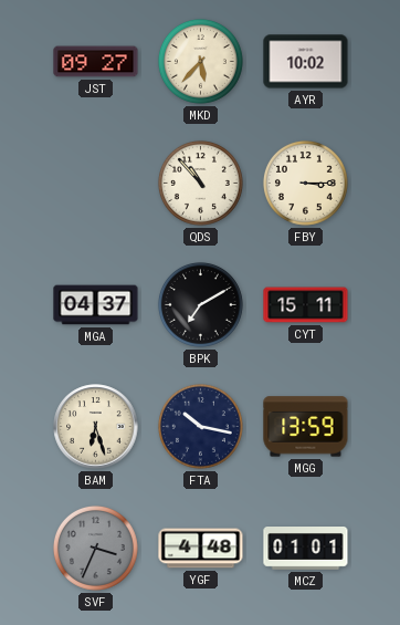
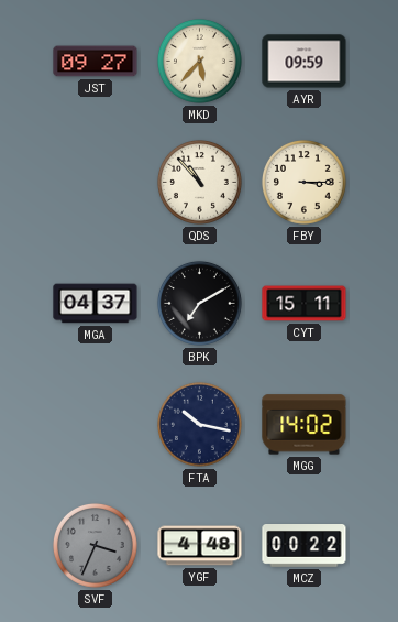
AYR: 10:02 -> 09:59 (305, 62)
BAM: 6:27 -> none (96, 427)
MGG: 13:59 -> 14:02 (305, 425)
MCZ: 01:01 -> 00:22 (305, 546)
